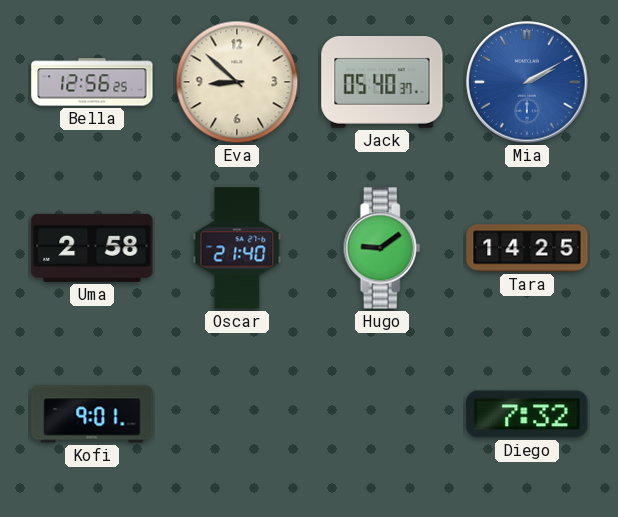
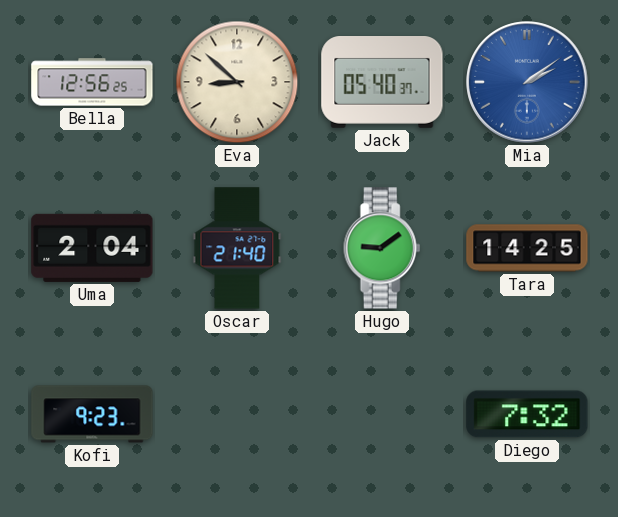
Mia: 2:10 -> 2:09 (527, 82)
Uma: 2:58 -> 2:04 (92, 248)
Kofi: 9:01 -> 9:23 (92, 414)
